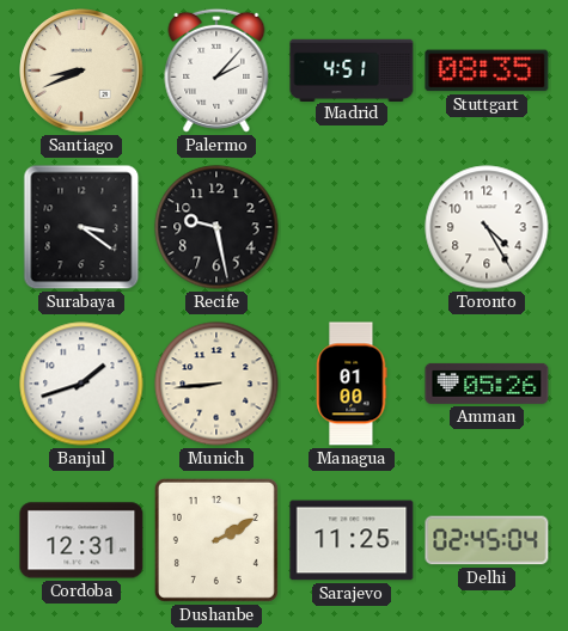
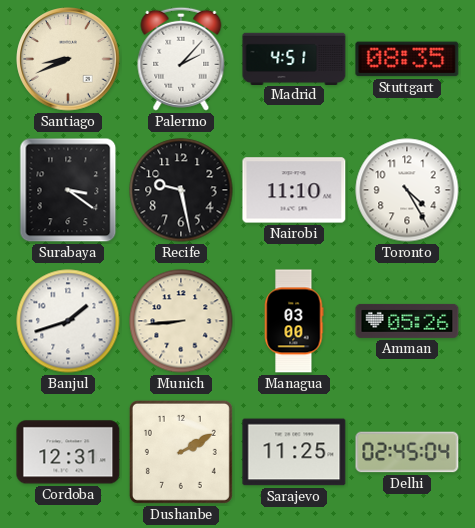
Nairobi: none -> 11:10 (294, 190)
Managua: 01:00 -> 03:00 (294, 321)
